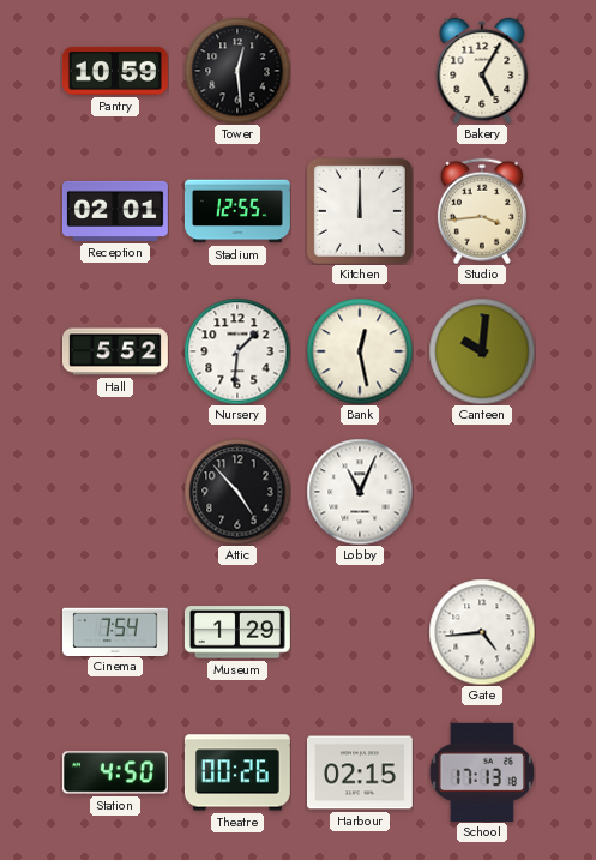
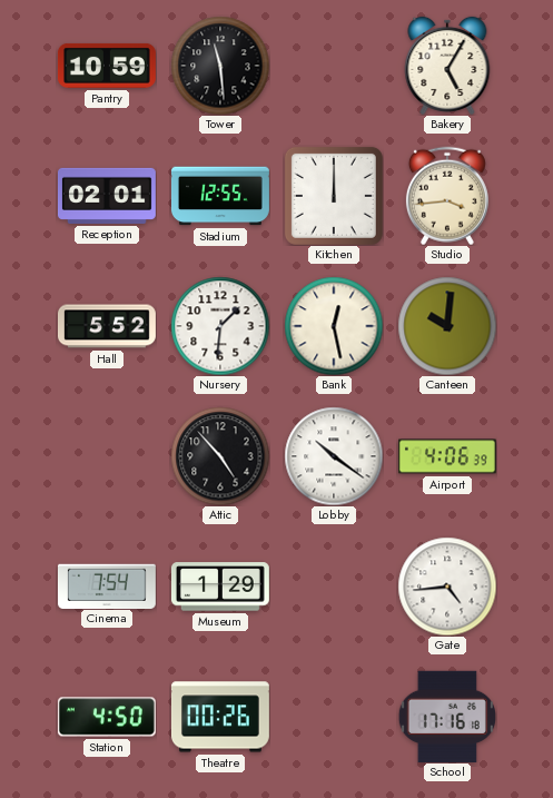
Tower: 12:29 -> 11:29 (220, 66)
Lobby: 11:04 -> 10:21 (334, 456)
Airport: none -> 4:06 (447, 456)
Harbour: 02:15 -> none (360, 772)
School: 17:13 -> 17:16 (447, 716)
